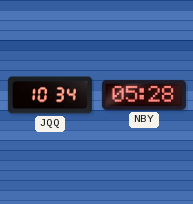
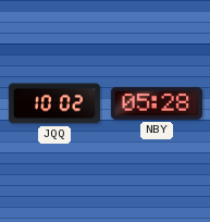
JQQ: 10:34 -> 10:02 (54, 103)
